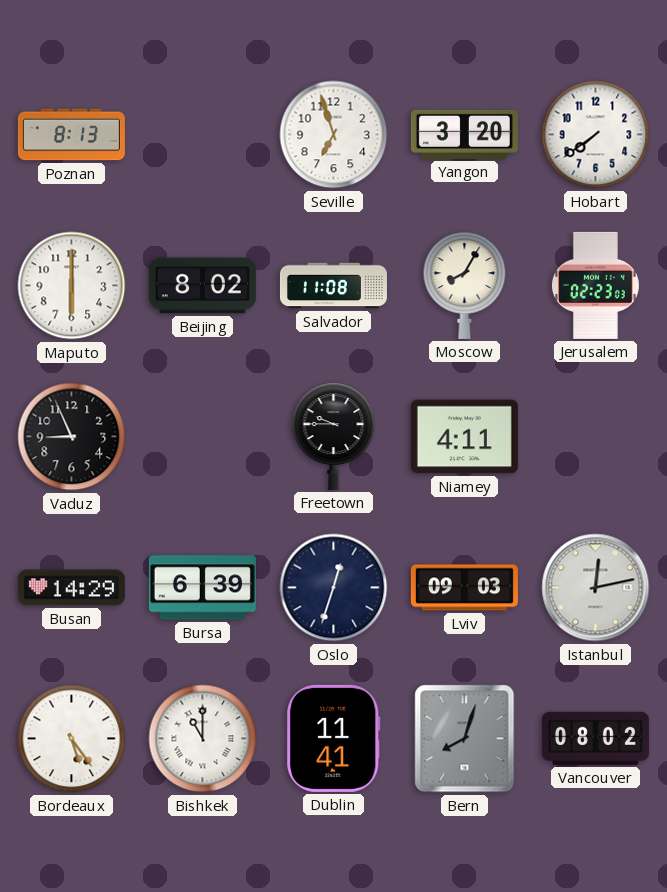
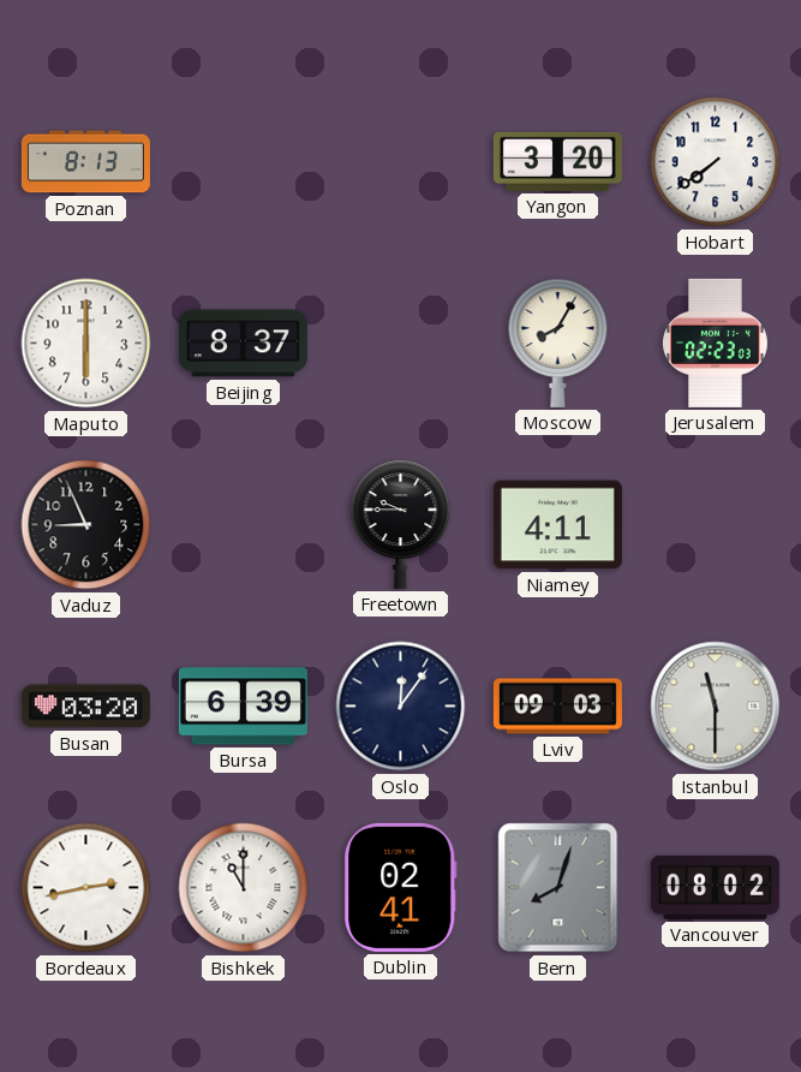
Seville: 6:57 -> none (334, 135)
Beijing: 8:02 -> 8:37 (243, 344)
Salvador: 11:08 -> none (333, 286)
Busan: 14:29 -> 03:20 (85, 707)
Oslo: 12:33 -> 12:06 (401, 707)
Istanbul: 12:13 -> 11:30 (716, 707)
Bordeaux: 5:24 -> 2:43 (86, 888)
Dublin: 11:41 -> 02:41 (401, 887)
